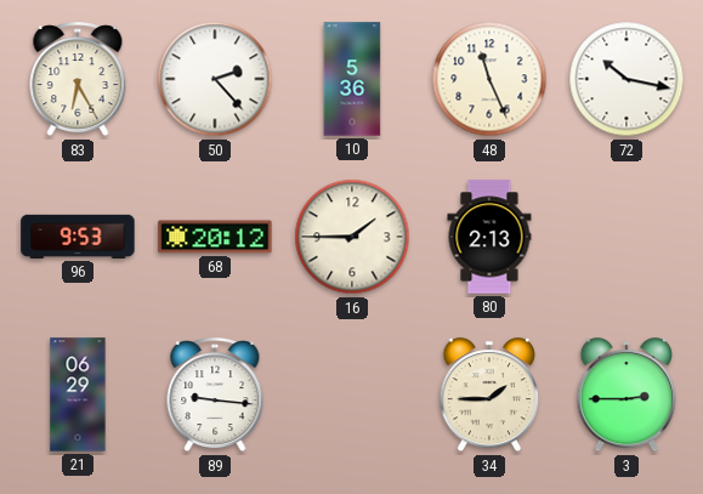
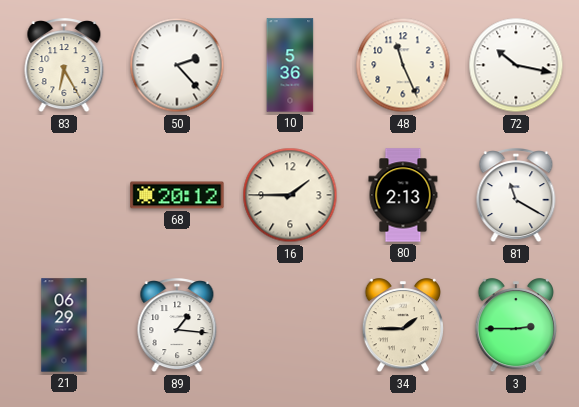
96: 9:53 -> none (78, 237)
81: none -> 11:20 (516, 196)
89: 9:16 -> 1:16 (177, 326)
